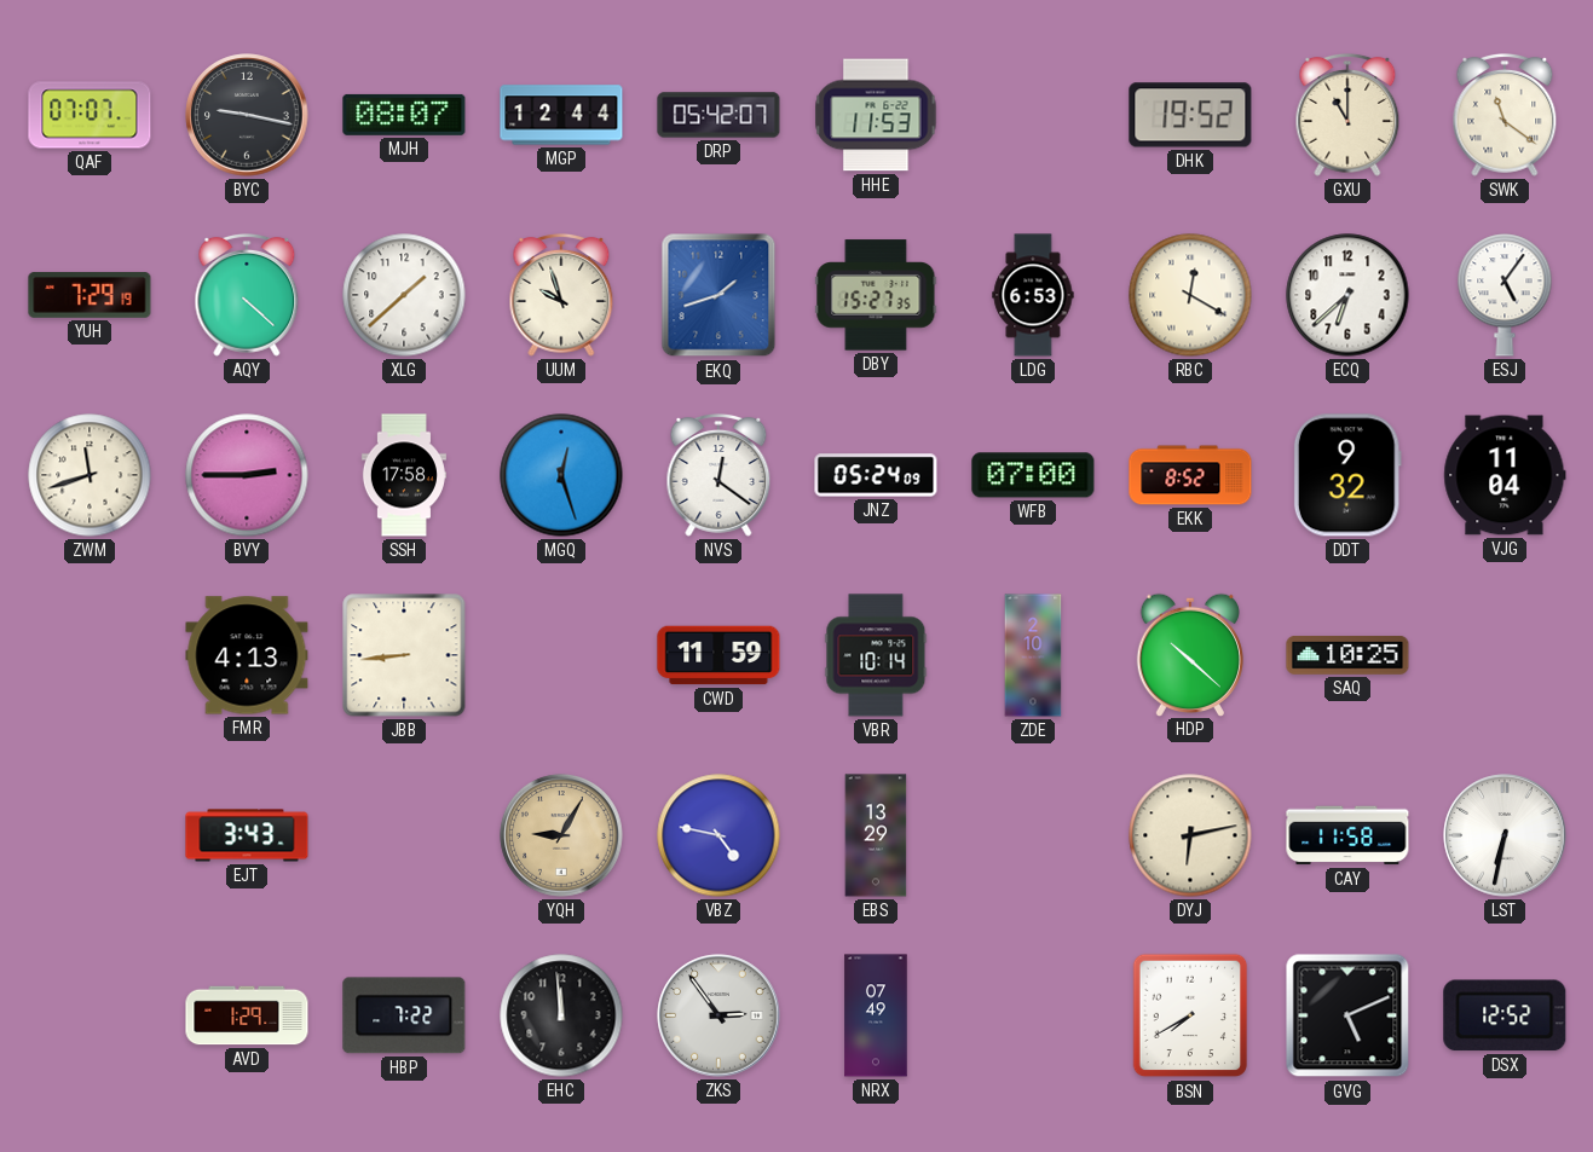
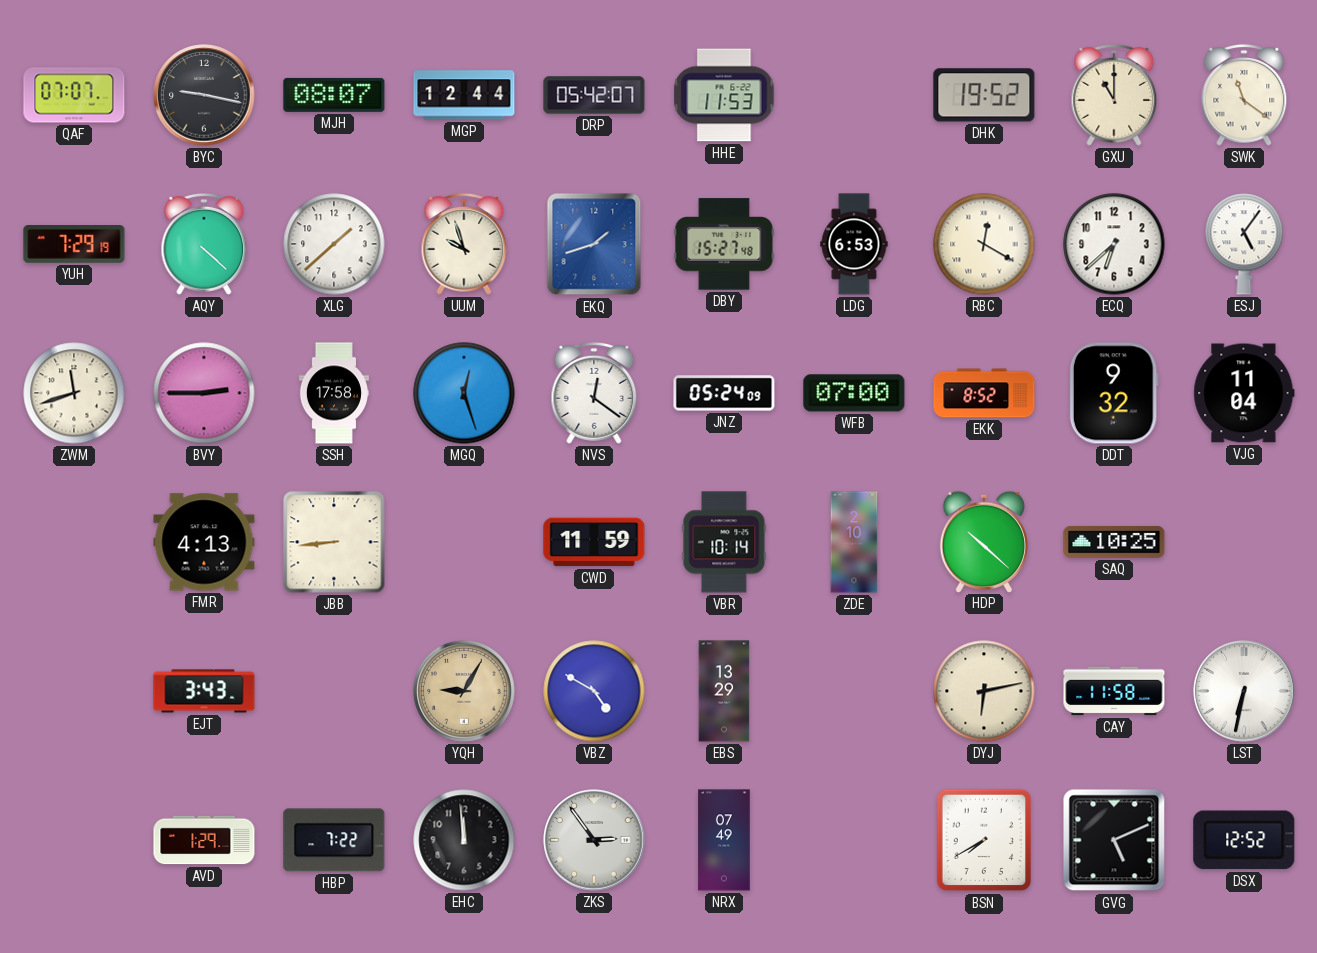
DBY: 15:27:35 -> 15:27:48 (724, 244)
VBZ: 4:47 -> 4:50 (594, 691)
